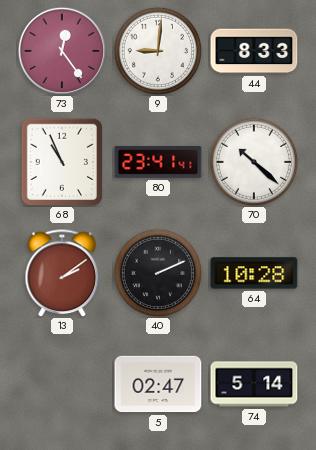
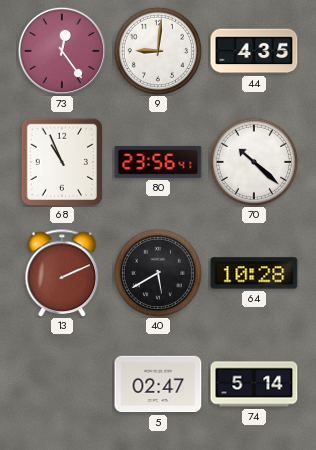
44: 8:33 -> 4:35 (254, 51)
80: 23:41 -> 23:56 (158, 162)
13: 2:09 -> 2:11 (62, 273)
40: 2:11 -> 5:40 (157, 272)
